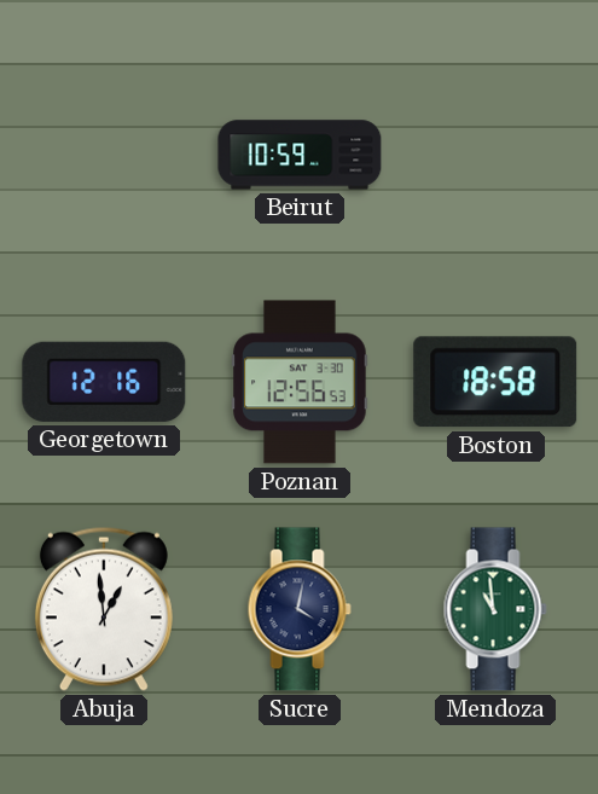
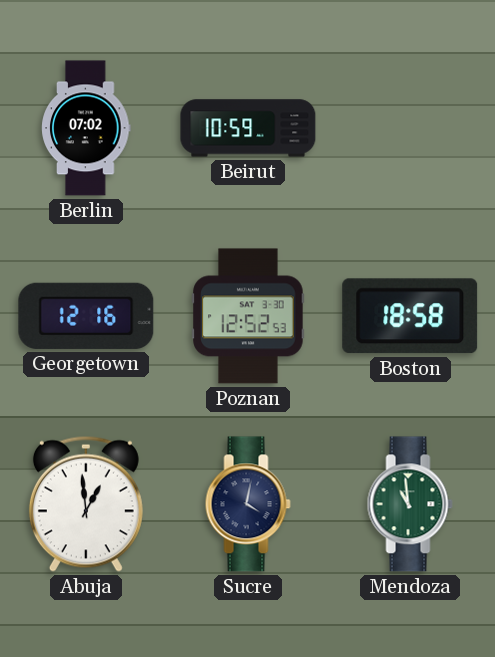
Berlin: none -> 07:02 (86, 128)
Poznan: 12:56 -> 12:52 (248, 316)
